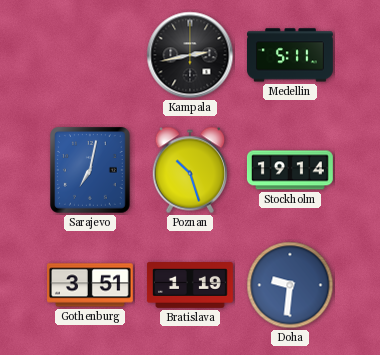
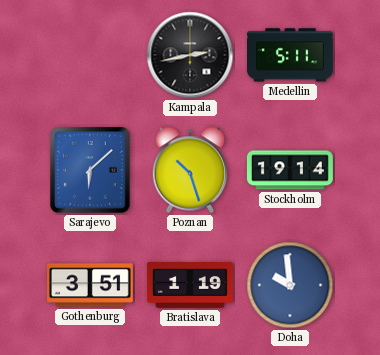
Sarajevo: 7:02 -> 6:08 (91, 171)
Doha: 9:31 -> 9:59 (290, 285)
